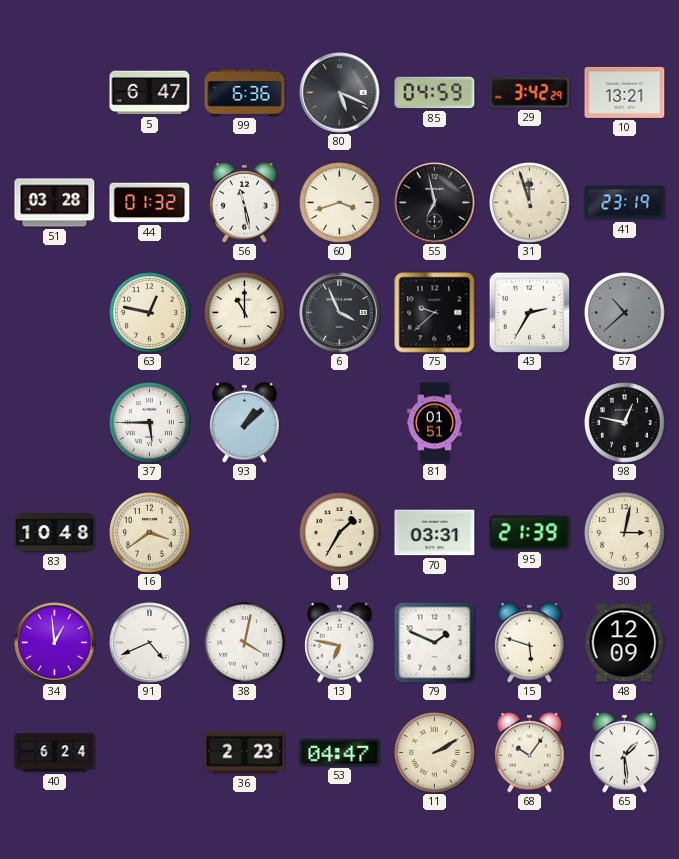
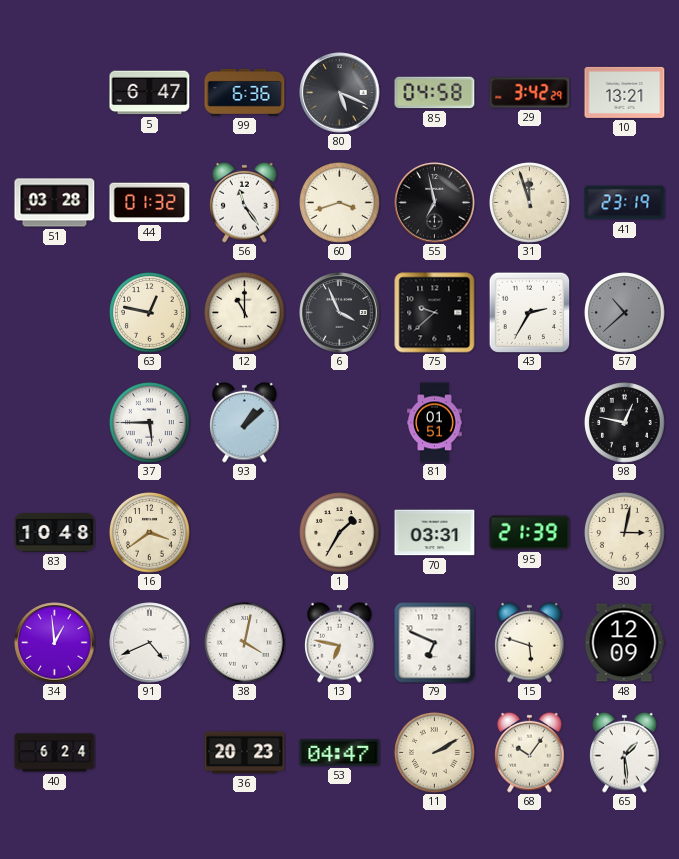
85: 04:59 -> 04:58 (435, 93)
56: 11:28 -> 11:24 (245, 202)
79: 1:49 -> 6:49 (435, 643)
36: 2:23 -> 20:23 (245, 753)
